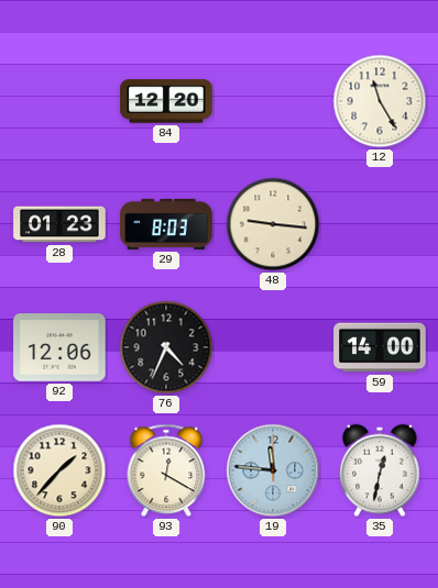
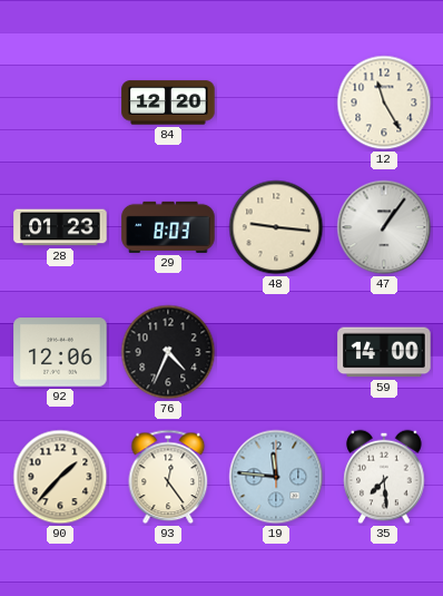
47: none -> 1:06 (384, 227)
93: 12:20 -> 12:24 (168, 477)
35: 12:32 -> 7:29 (384, 477)
